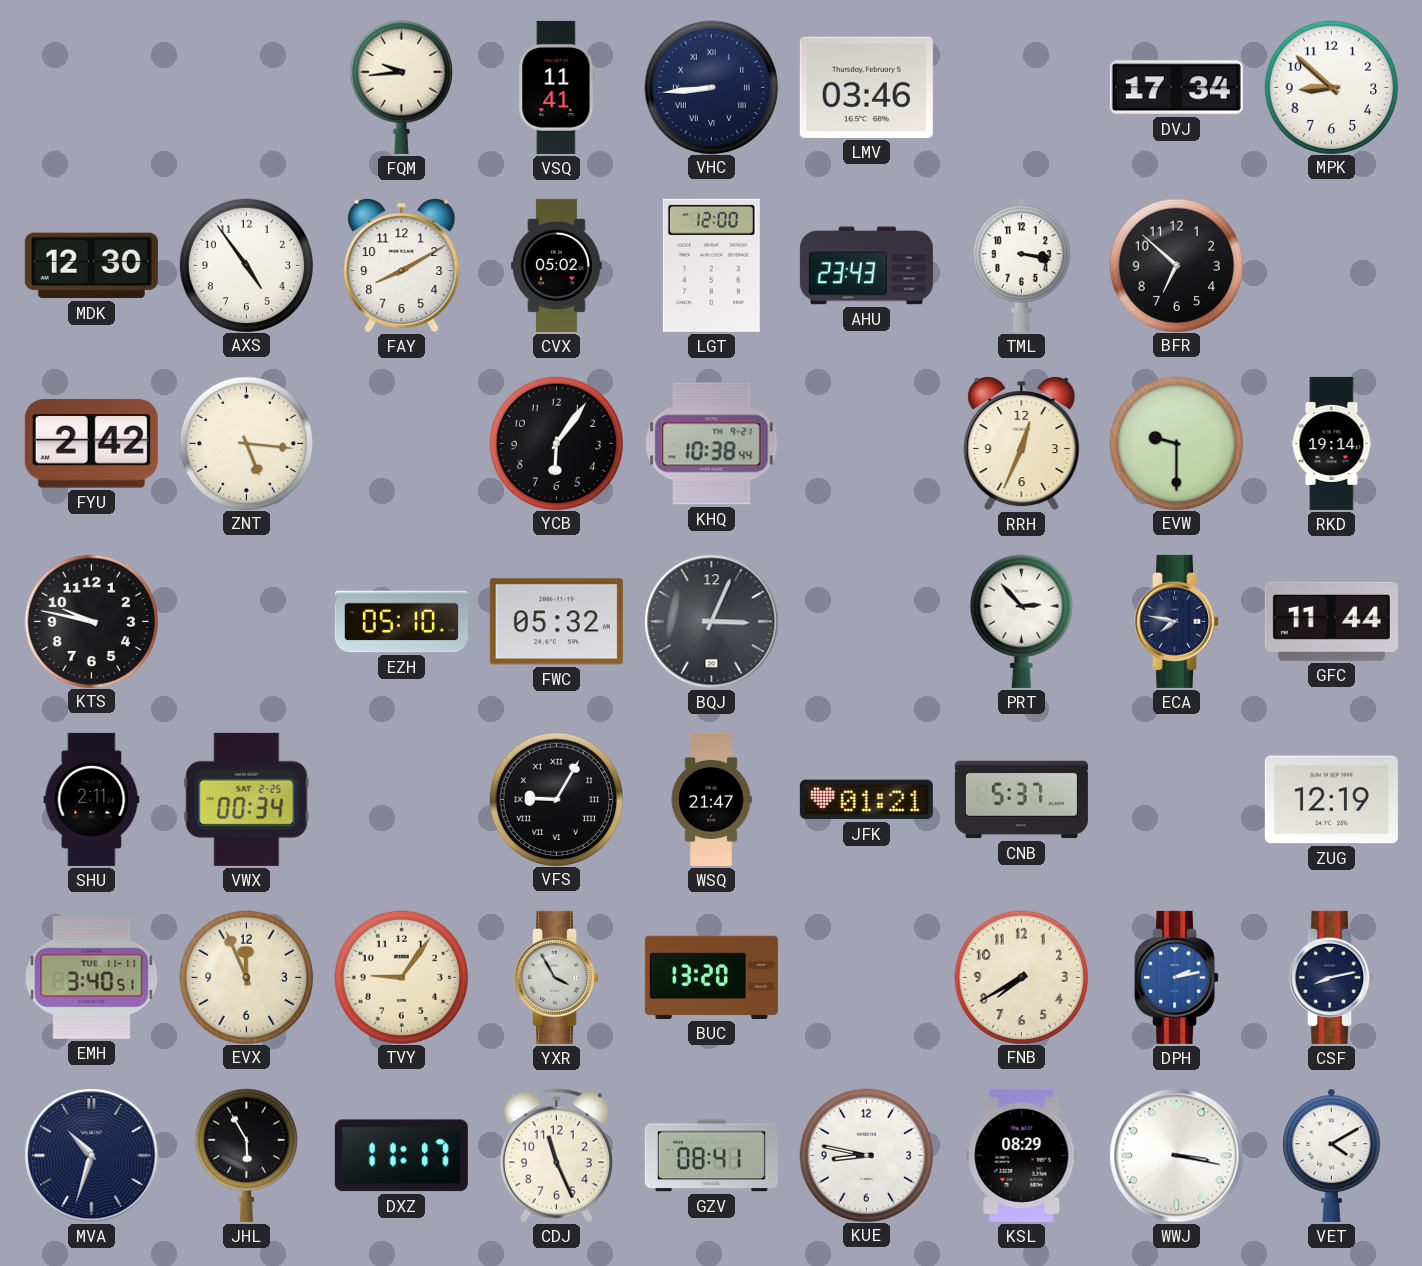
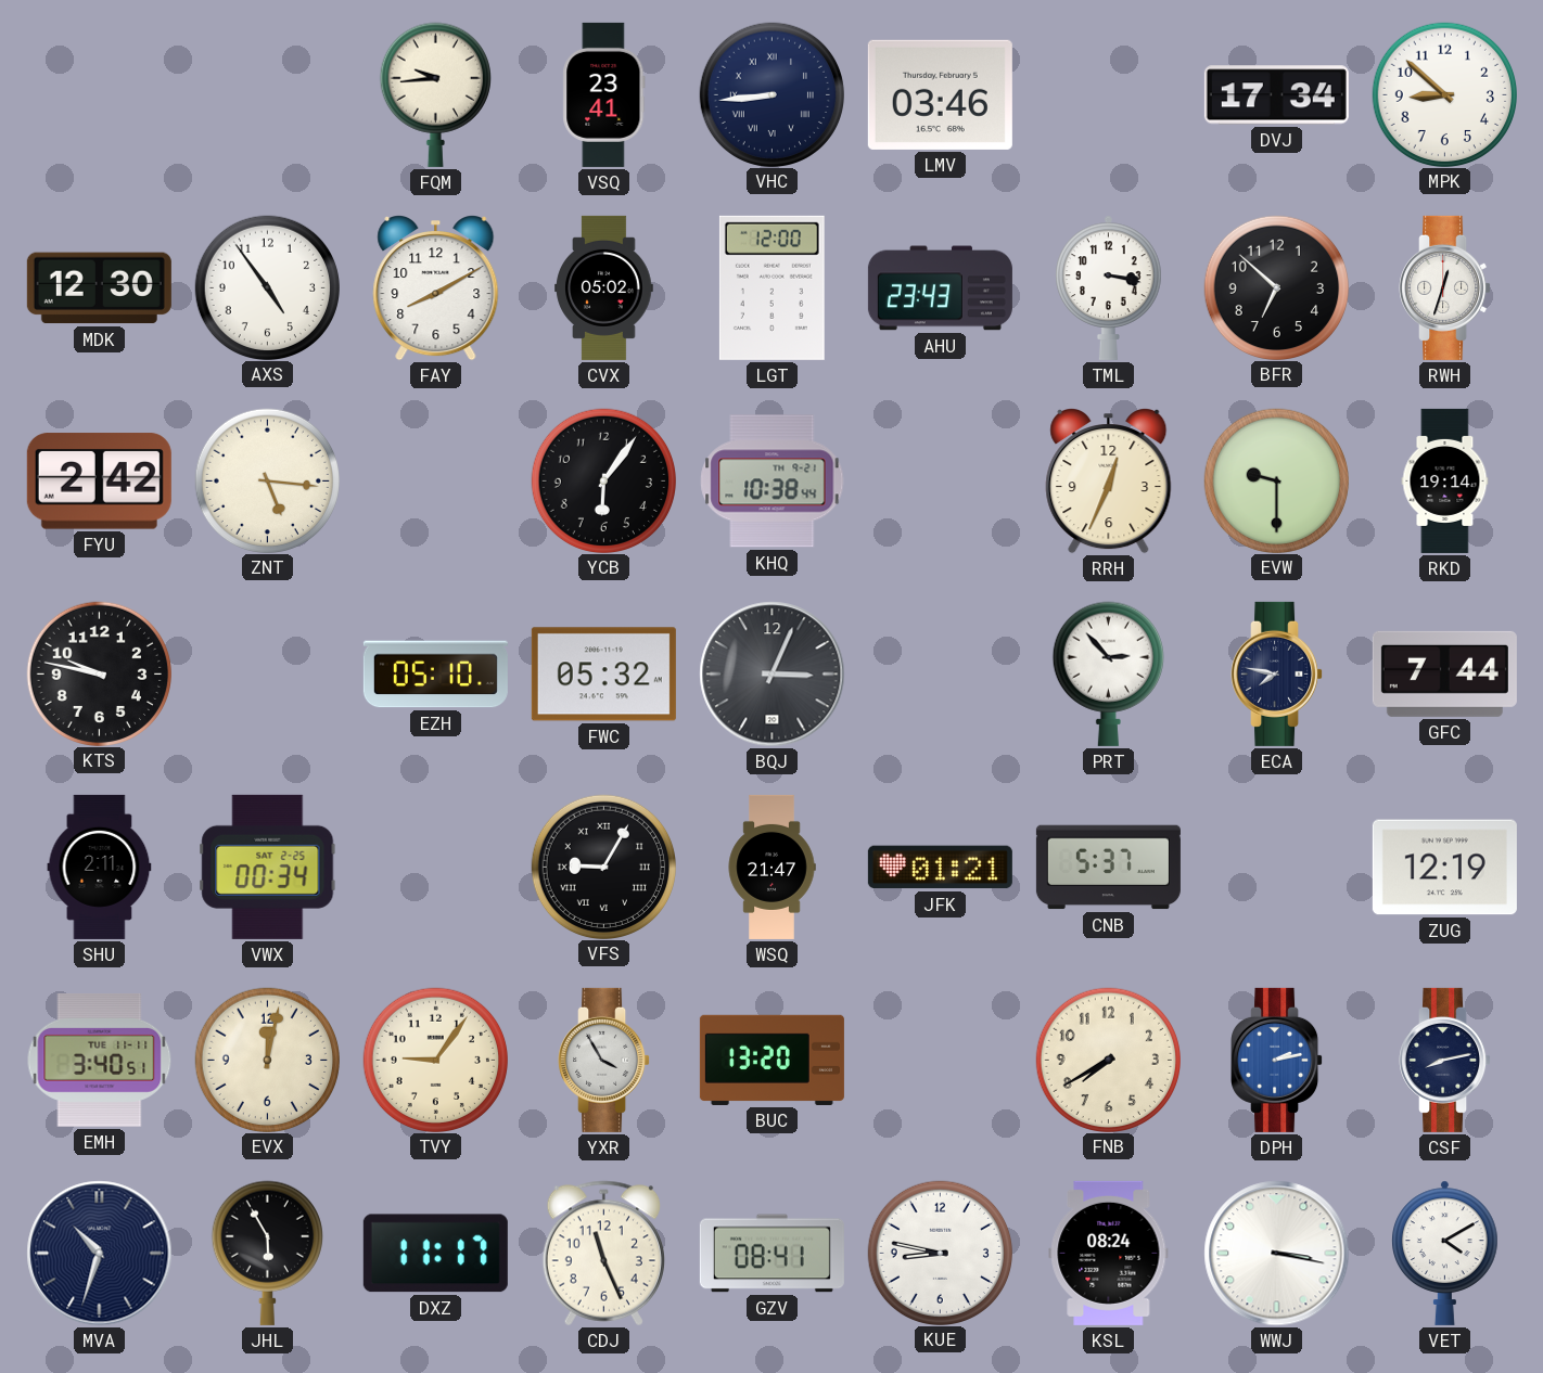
VSQ: 11:41 -> 23:41 (604, 94)
RWH: none -> 12:33 (1445, 287)
GFC: 11:44 -> 7:44 (1444, 673)
EVX: 11:56 -> 12:02 (267, 1060)
KSL: 08:29 -> 08:24 (1109, 1253)
